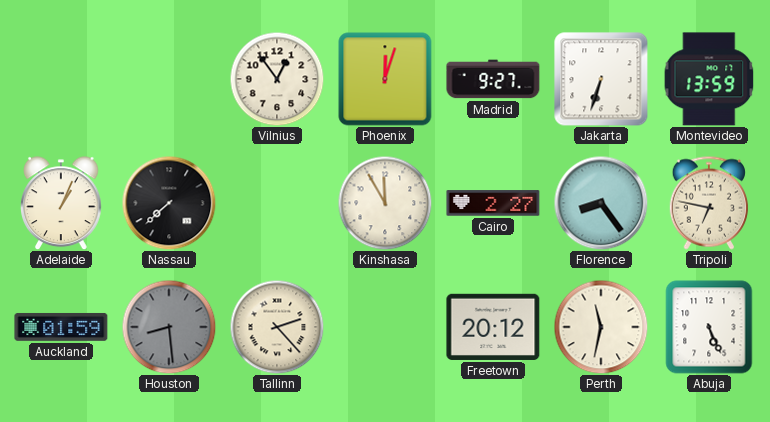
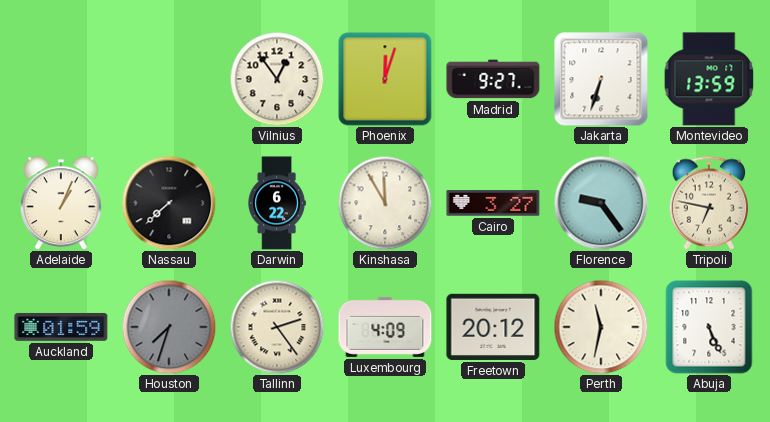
Darwin: none -> 6:22 (277, 203)
Cairo: 2:27 -> 3:27 (493, 203)
Florence: 8:24 -> 9:24 (601, 203)
Houston: 8:29 -> 7:33 (169, 327)
Tallinn: 2:23 -> 2:24 (277, 327)
Luxembourg: none -> 4:09 (385, 327)
